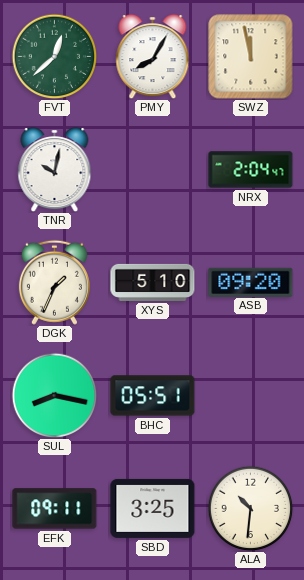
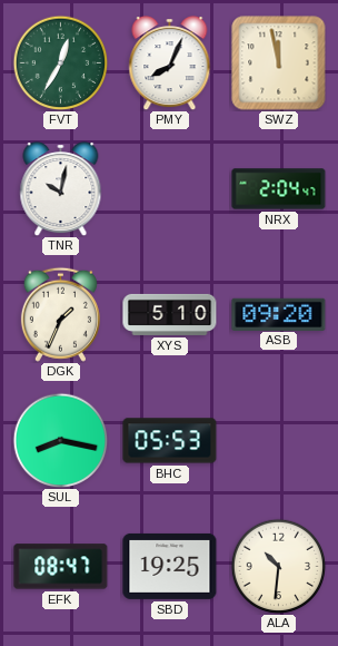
FVT: 12:38 -> 12:35 (60, 62)
PMY: 8:05 -> 8:04 (170, 63)
BHC: 05:51 -> 05:53 (170, 441)
EFK: 09:11 -> 08:47 (61, 567)
SBD: 3:25 -> 19:25 (170, 566)
